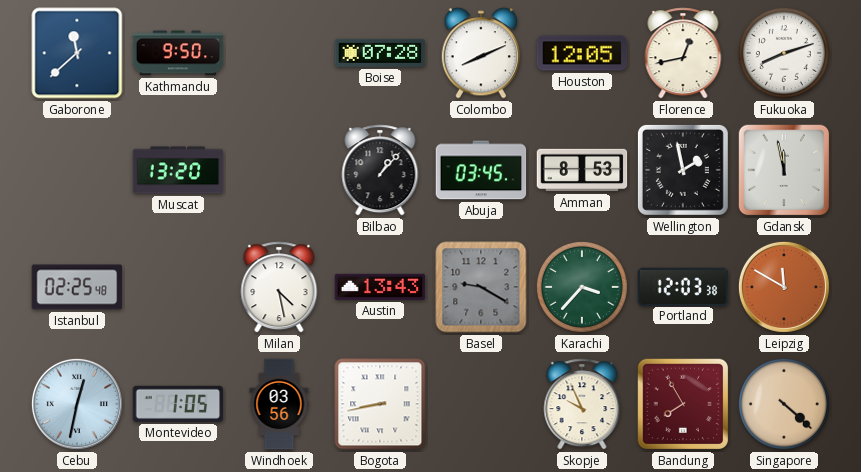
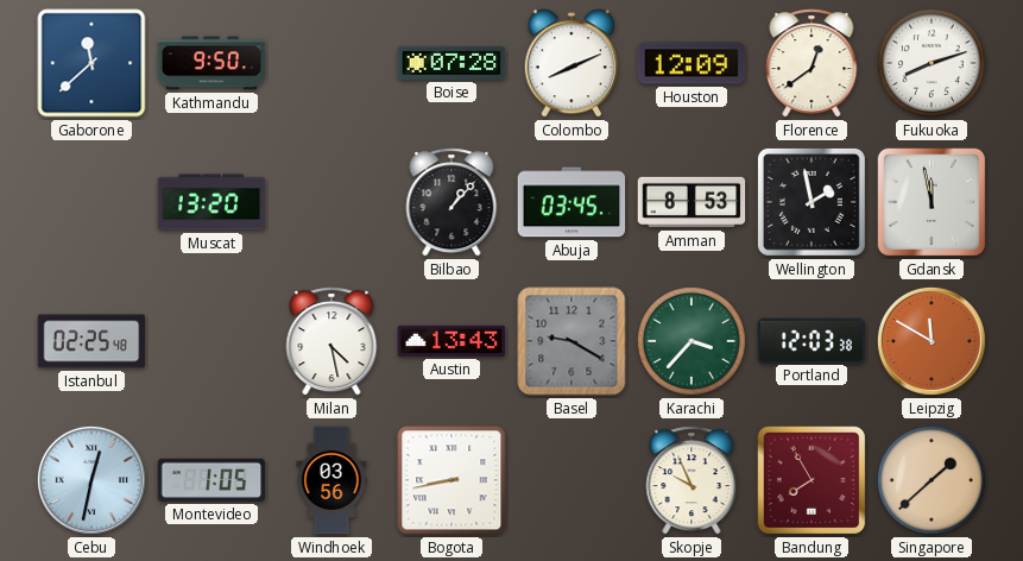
Houston: 12:05 -> 12:09 (692, 63)
Florence: 12:43 -> 12:39 (812, 63)
Singapore: 4:22 -> 1:38 (932, 480)
